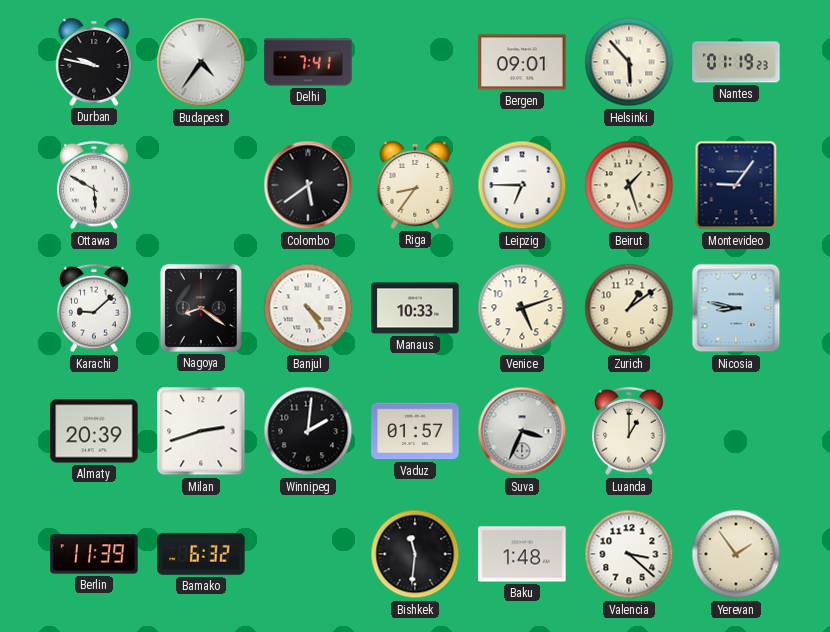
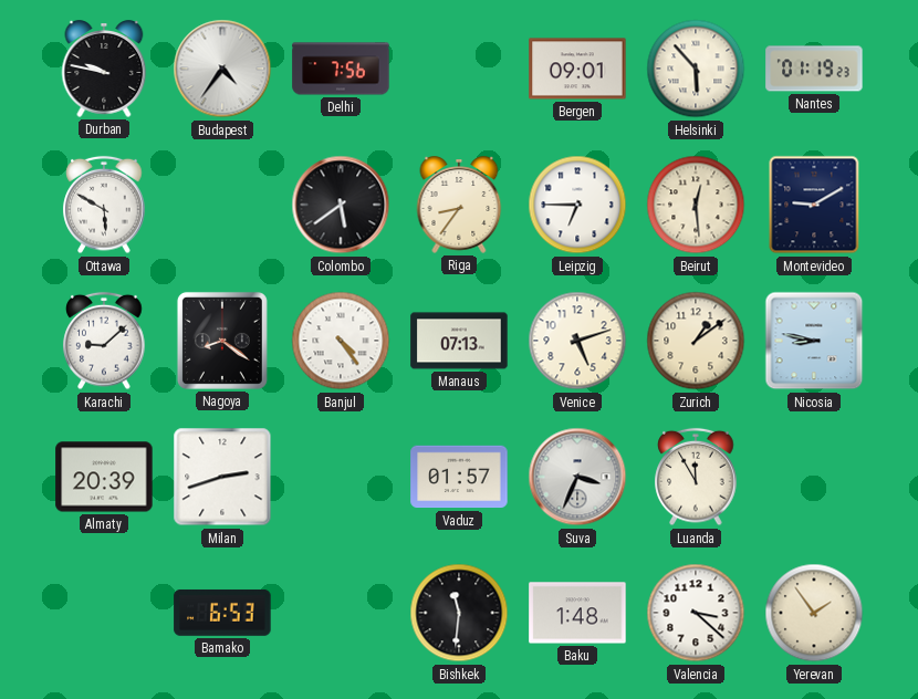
Delhi: 7:41 -> 7:56 (341, 69)
Beirut: 1:27 -> 12:29 (696, 205)
Montevideo: 9:06 -> 9:10 (814, 205)
Manaus: 10:33 -> 07:13 (459, 341)
Winnipeg: 2:01 -> none (308, 431)
Luanda: 1:00 -> 11:55 (696, 477)
Berlin: 11:39 -> none (94, 554)
Bamako: 6:32 -> 6:53 (222, 613)
